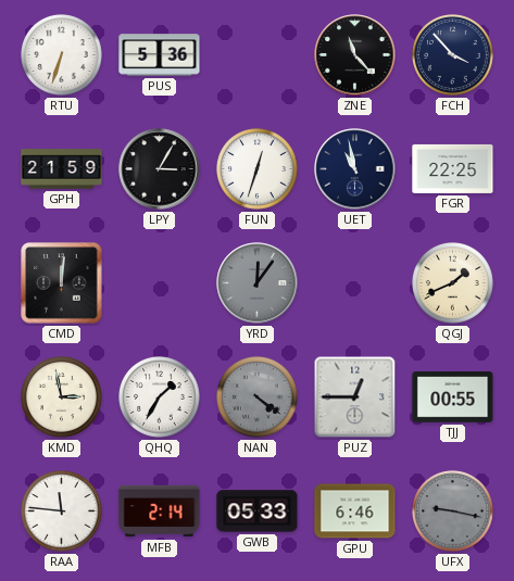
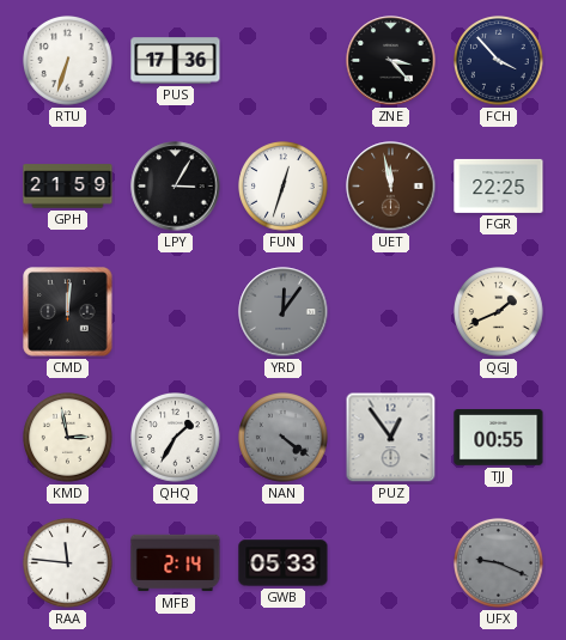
PUS: 5:36 -> 17:36 (176, 61)
ZNE: 11:23 -> 3:23 (391, 61)
UET: 10:58 -> 11:58 (391, 187)
UET dial: navy -> brown (391, 187)
PUZ: 12:45 -> 12:54 (391, 438)
GPU: 6:46 -> none (355, 511)
UFX: 9:17 -> 9:19 (499, 563)
